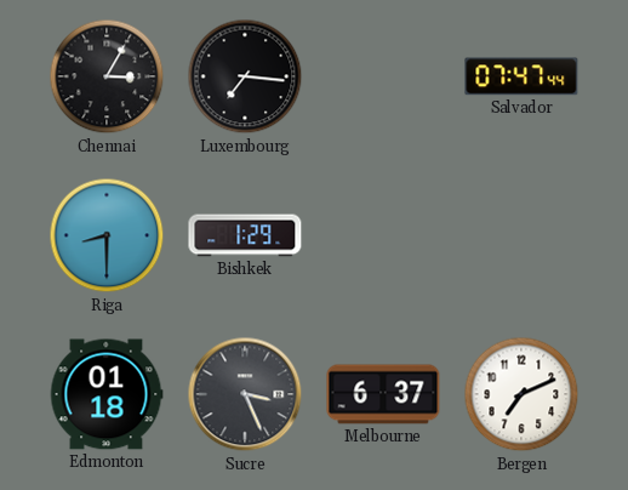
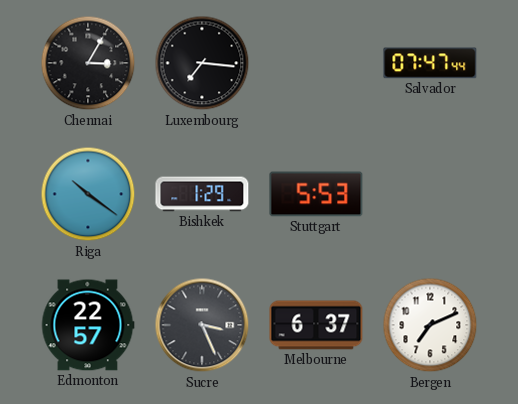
Riga: 8:30 -> 10:21 (88, 194)
Stuttgart: none -> 5:53 (316, 194)
Edmonton: 01:18 -> 22:57 (88, 325)
